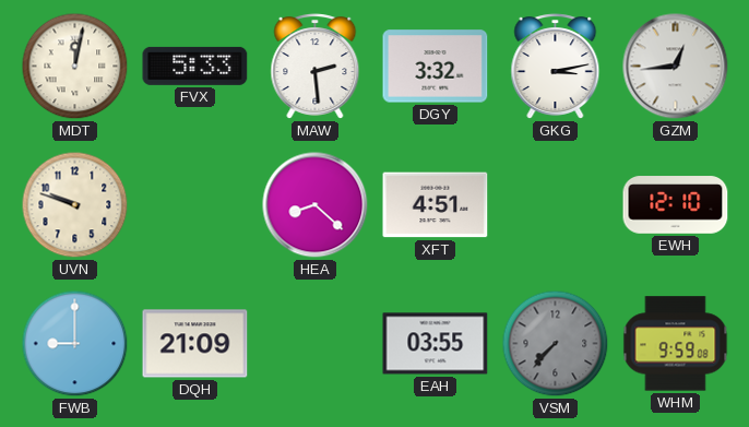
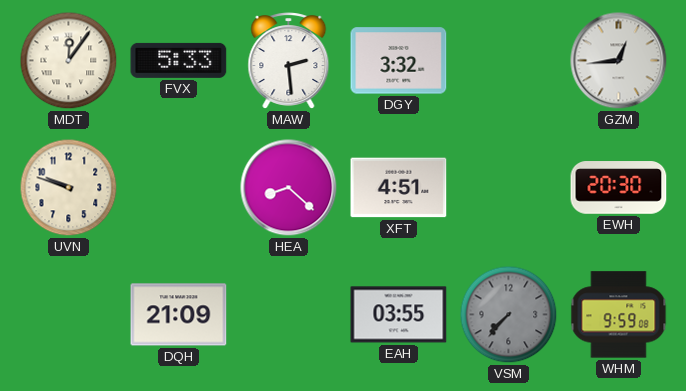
MDT: 12:02 -> 12:06 (69, 61)
GKG: 3:13 -> none (556, 67)
EWH: 12:10 -> 20:30 (619, 188)
FWB: 9:00 -> none (75, 344)
